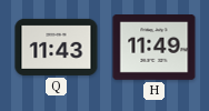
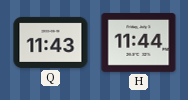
H: 11:49 -> 11:44 (139, 43)
